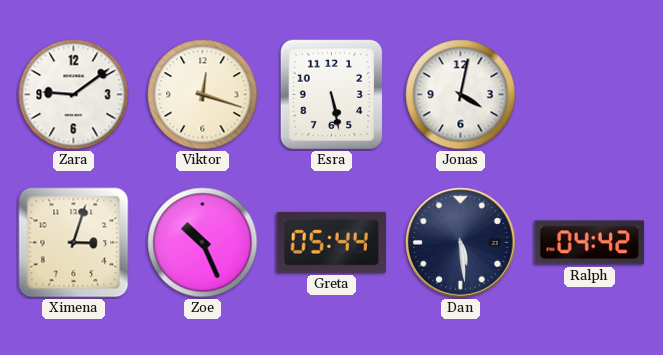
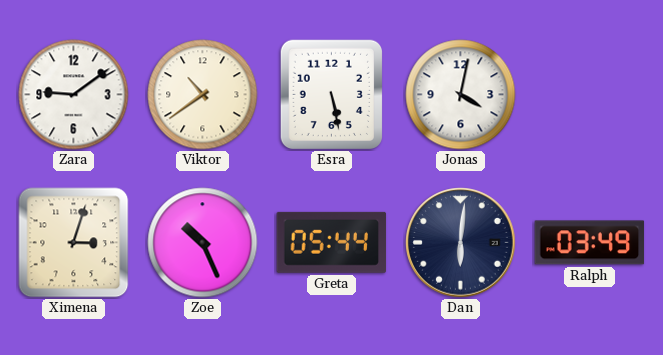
Viktor: 12:18 -> 10:39 (203, 95)
Dan: 5:29 -> 6:01 (461, 243)
Ralph: 04:42 -> 03:49 (590, 243)
